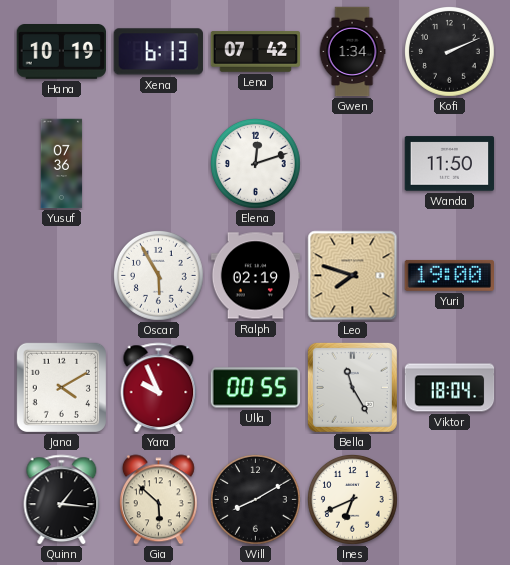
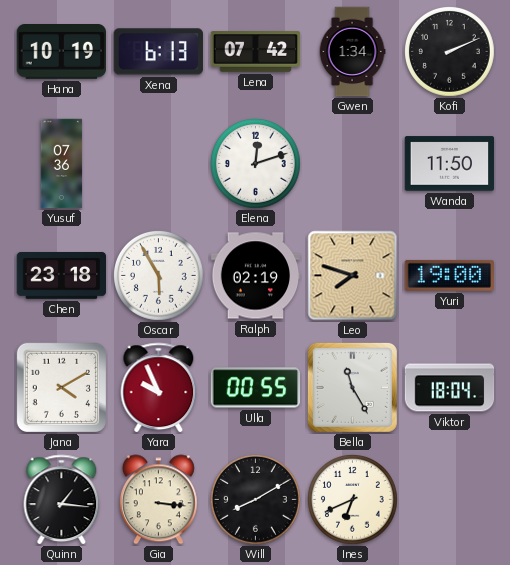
Chen: none -> 23:18 (62, 276)
Gia: 5:52 -> 3:16 (158, 500)
